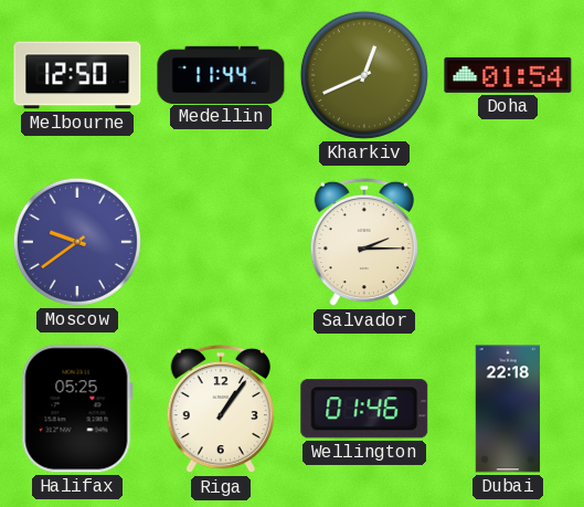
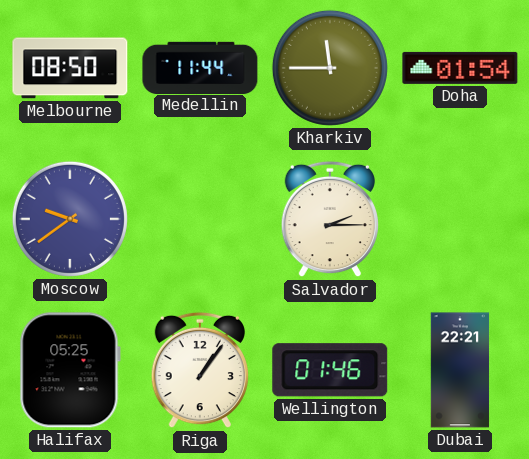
Melbourne: 12:50 -> 08:50 (70, 68)
Kharkiv: 12:41 -> 11:45 (330, 68)
Dubai: 22:18 -> 22:21 (460, 370)
